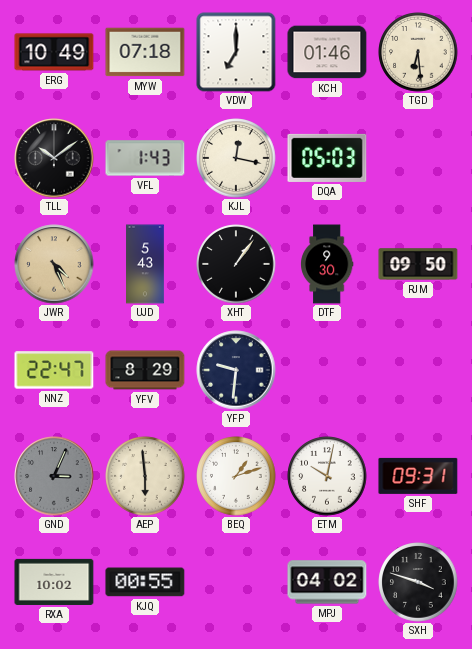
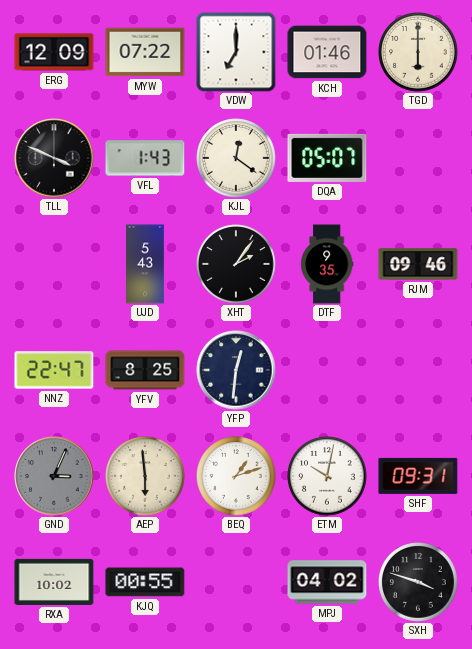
ERG: 10:49 -> 12:09 (54, 52)
MYW: 07:18 -> 07:22 (145, 52)
TGD: 6:29 -> 6:00 (418, 52)
TLL: 10:09 -> 3:49 (54, 158)
KJL: 12:17 -> 12:21 (236, 158)
DQA: 05:03 -> 05:07 (327, 158)
JWR: 4:26 -> none (54, 264)
XHT: 1:06 -> 2:06 (236, 264)
DTF: 9:30 -> 9:35 (327, 264)
RJM: 09:50 -> 09:46 (418, 264)
YFV: 8:29 -> 8:25 (145, 370)
YFP: 9:31 -> 12:31 (236, 370)
